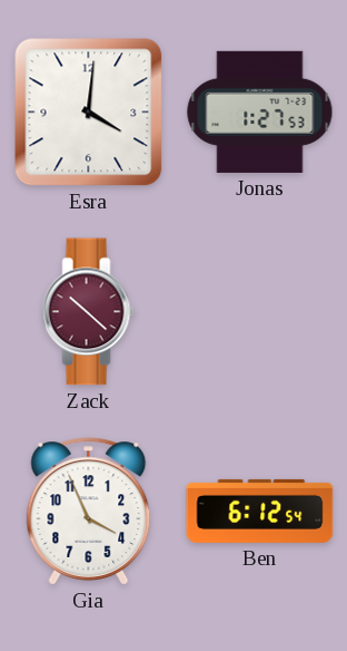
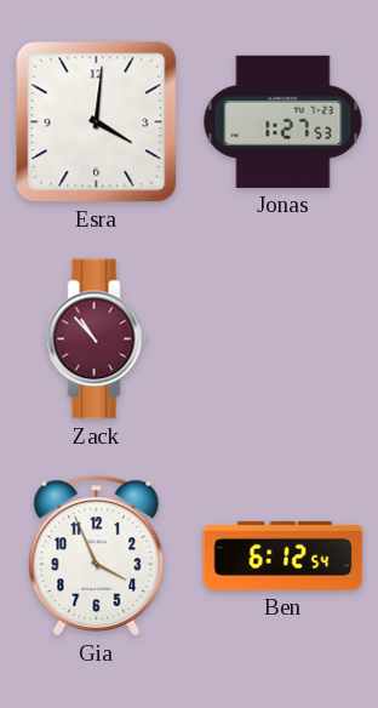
Zack: 10:22 -> 10:53 (97, 339)
